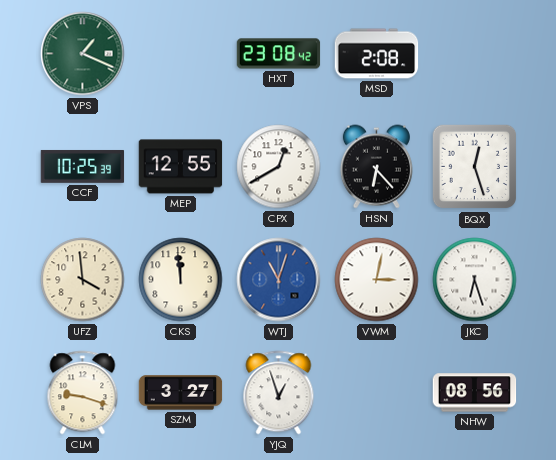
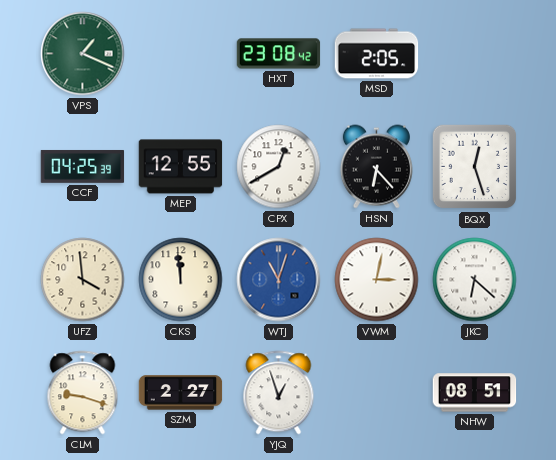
MSD: 2:08 -> 2:05 (377, 54)
CCF: 10:25 -> 04:25 (83, 166)
JKC: 6:27 -> 6:22 (475, 280)
SZM: 3:27 -> 2:27 (181, 393)
NHW: 08:56 -> 08:51 (475, 393)
